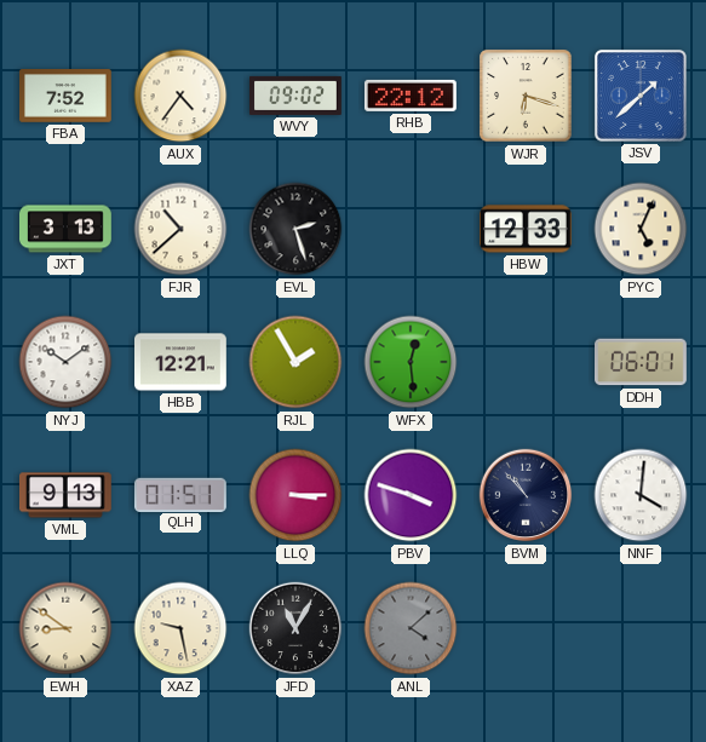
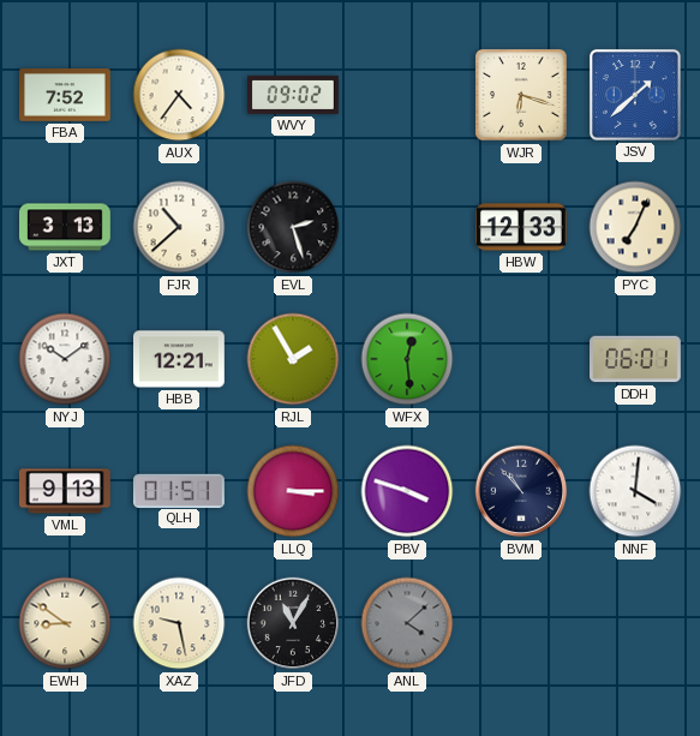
RHB: 22:12 -> none (411, 96)
PYC: 5:04 -> 7:04 (635, 227)
